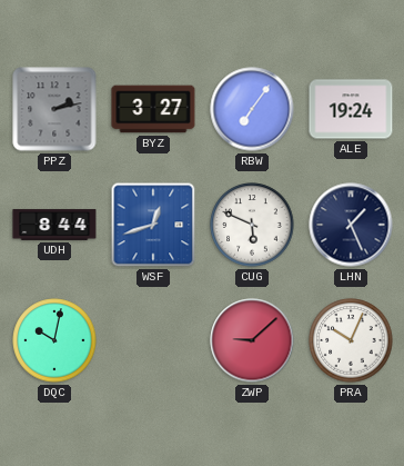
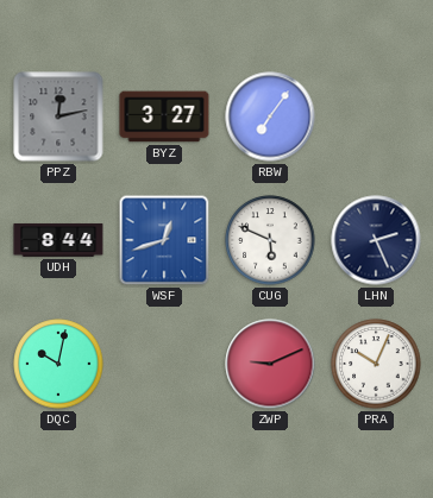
PPZ: 2:13 -> 12:13 (58, 116)
ALE: 19:24 -> none (351, 109)
LHN: 1:26 -> 2:26 (376, 240)
ZWP: 9:08 -> 9:11 (270, 364)
